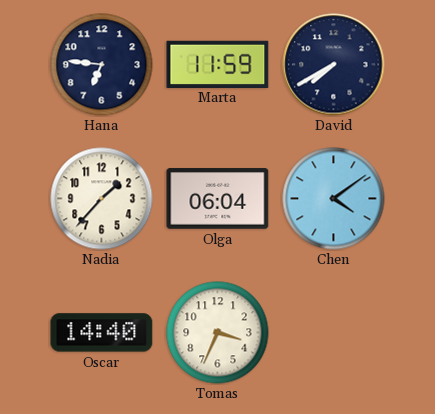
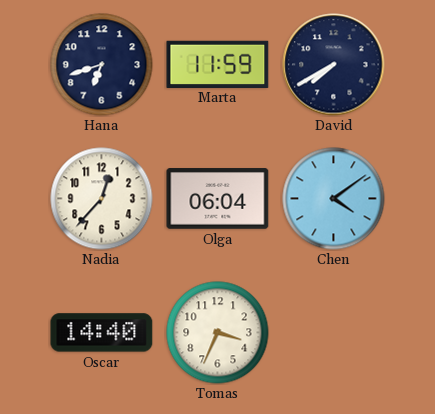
Hana: 6:46 -> 6:42 (102, 65)
Nadia: 1:37 -> 12:37 (102, 199)
